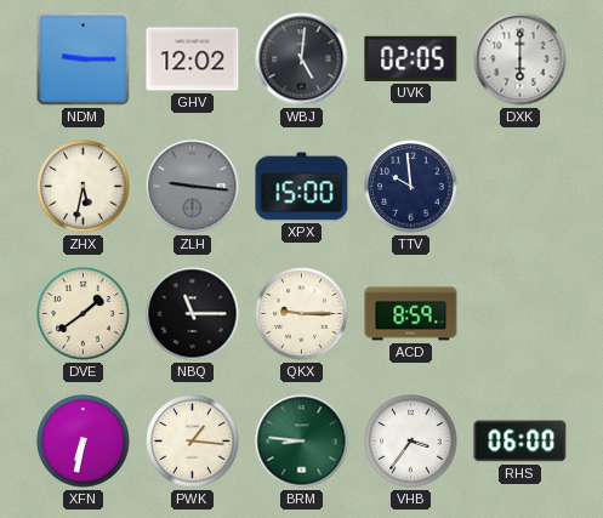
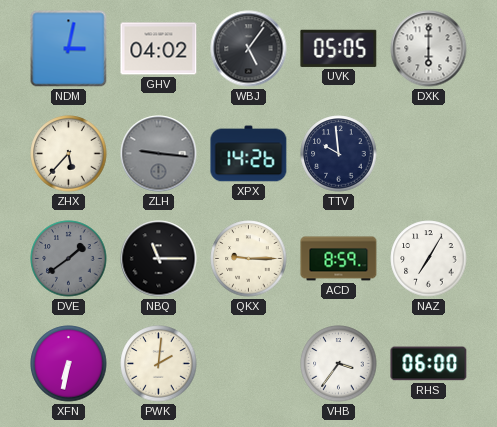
NDM: 9:15 -> 3:02 (69, 49)
GHV: 12:02 -> 04:02 (159, 49)
WBJ: 5:01 -> 5:06 (249, 49)
UVK: 02:05 -> 05:05 (339, 48)
ZHX: 5:32 -> 5:37 (69, 154)
XPX: 15:00 -> 14:26 (249, 154)
DVE dial: cream -> grey (69, 259)
NAZ: none -> 7:05 (429, 259)
PWK: 1:16 -> 2:01 (159, 364)
BRM: 8:46 -> none (302, 442)
